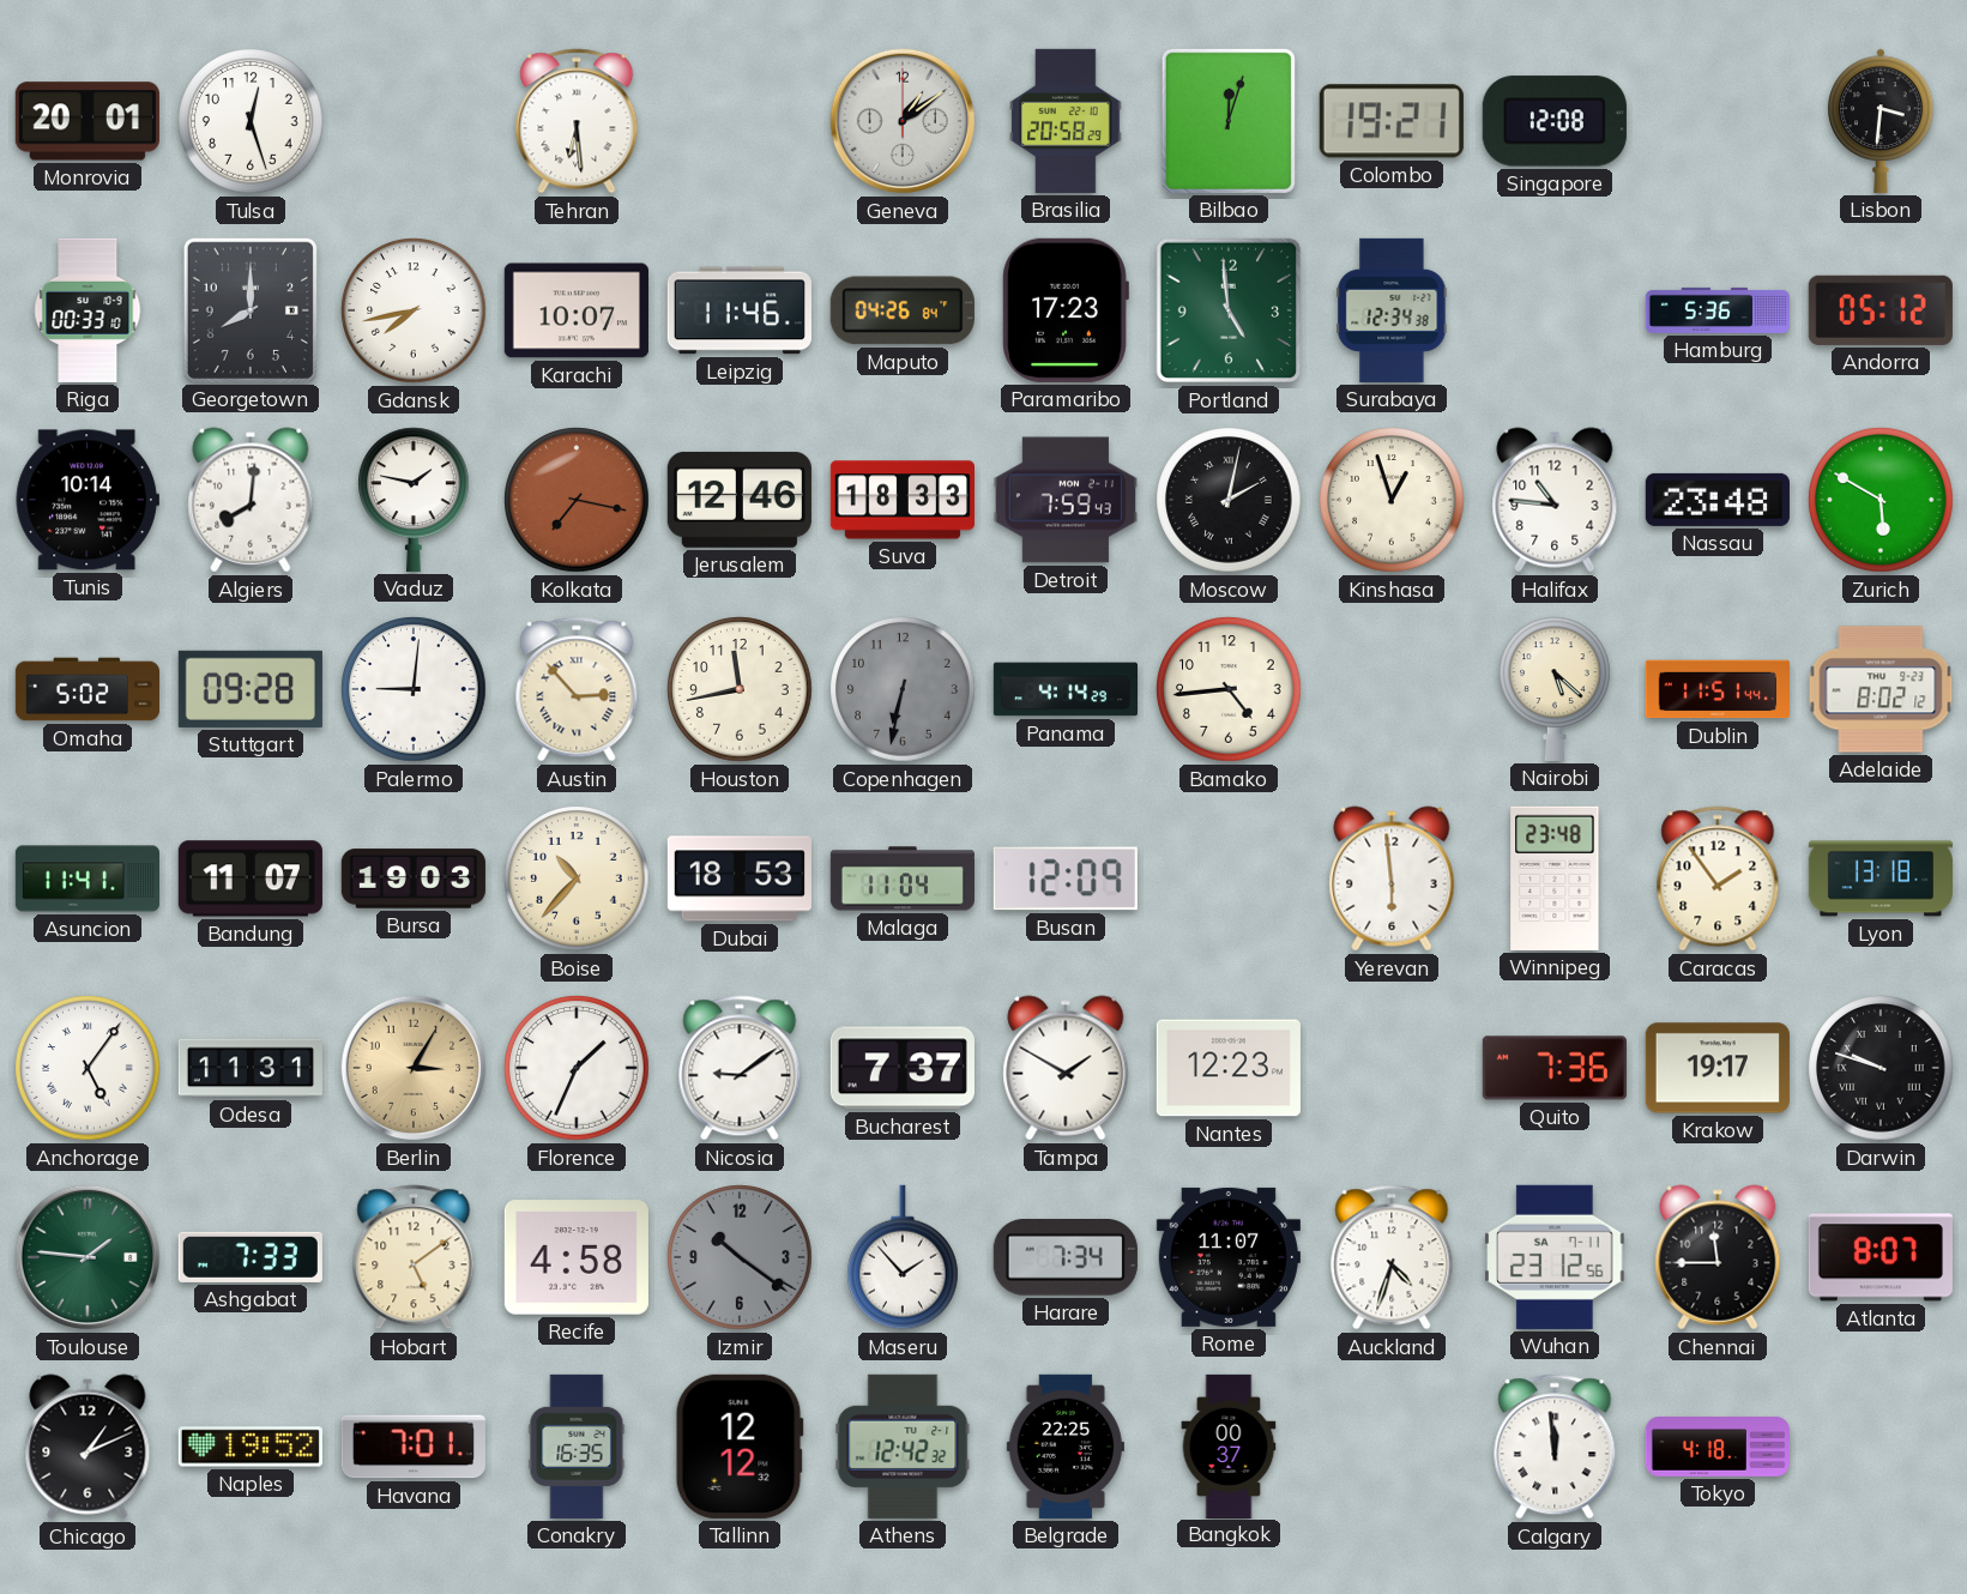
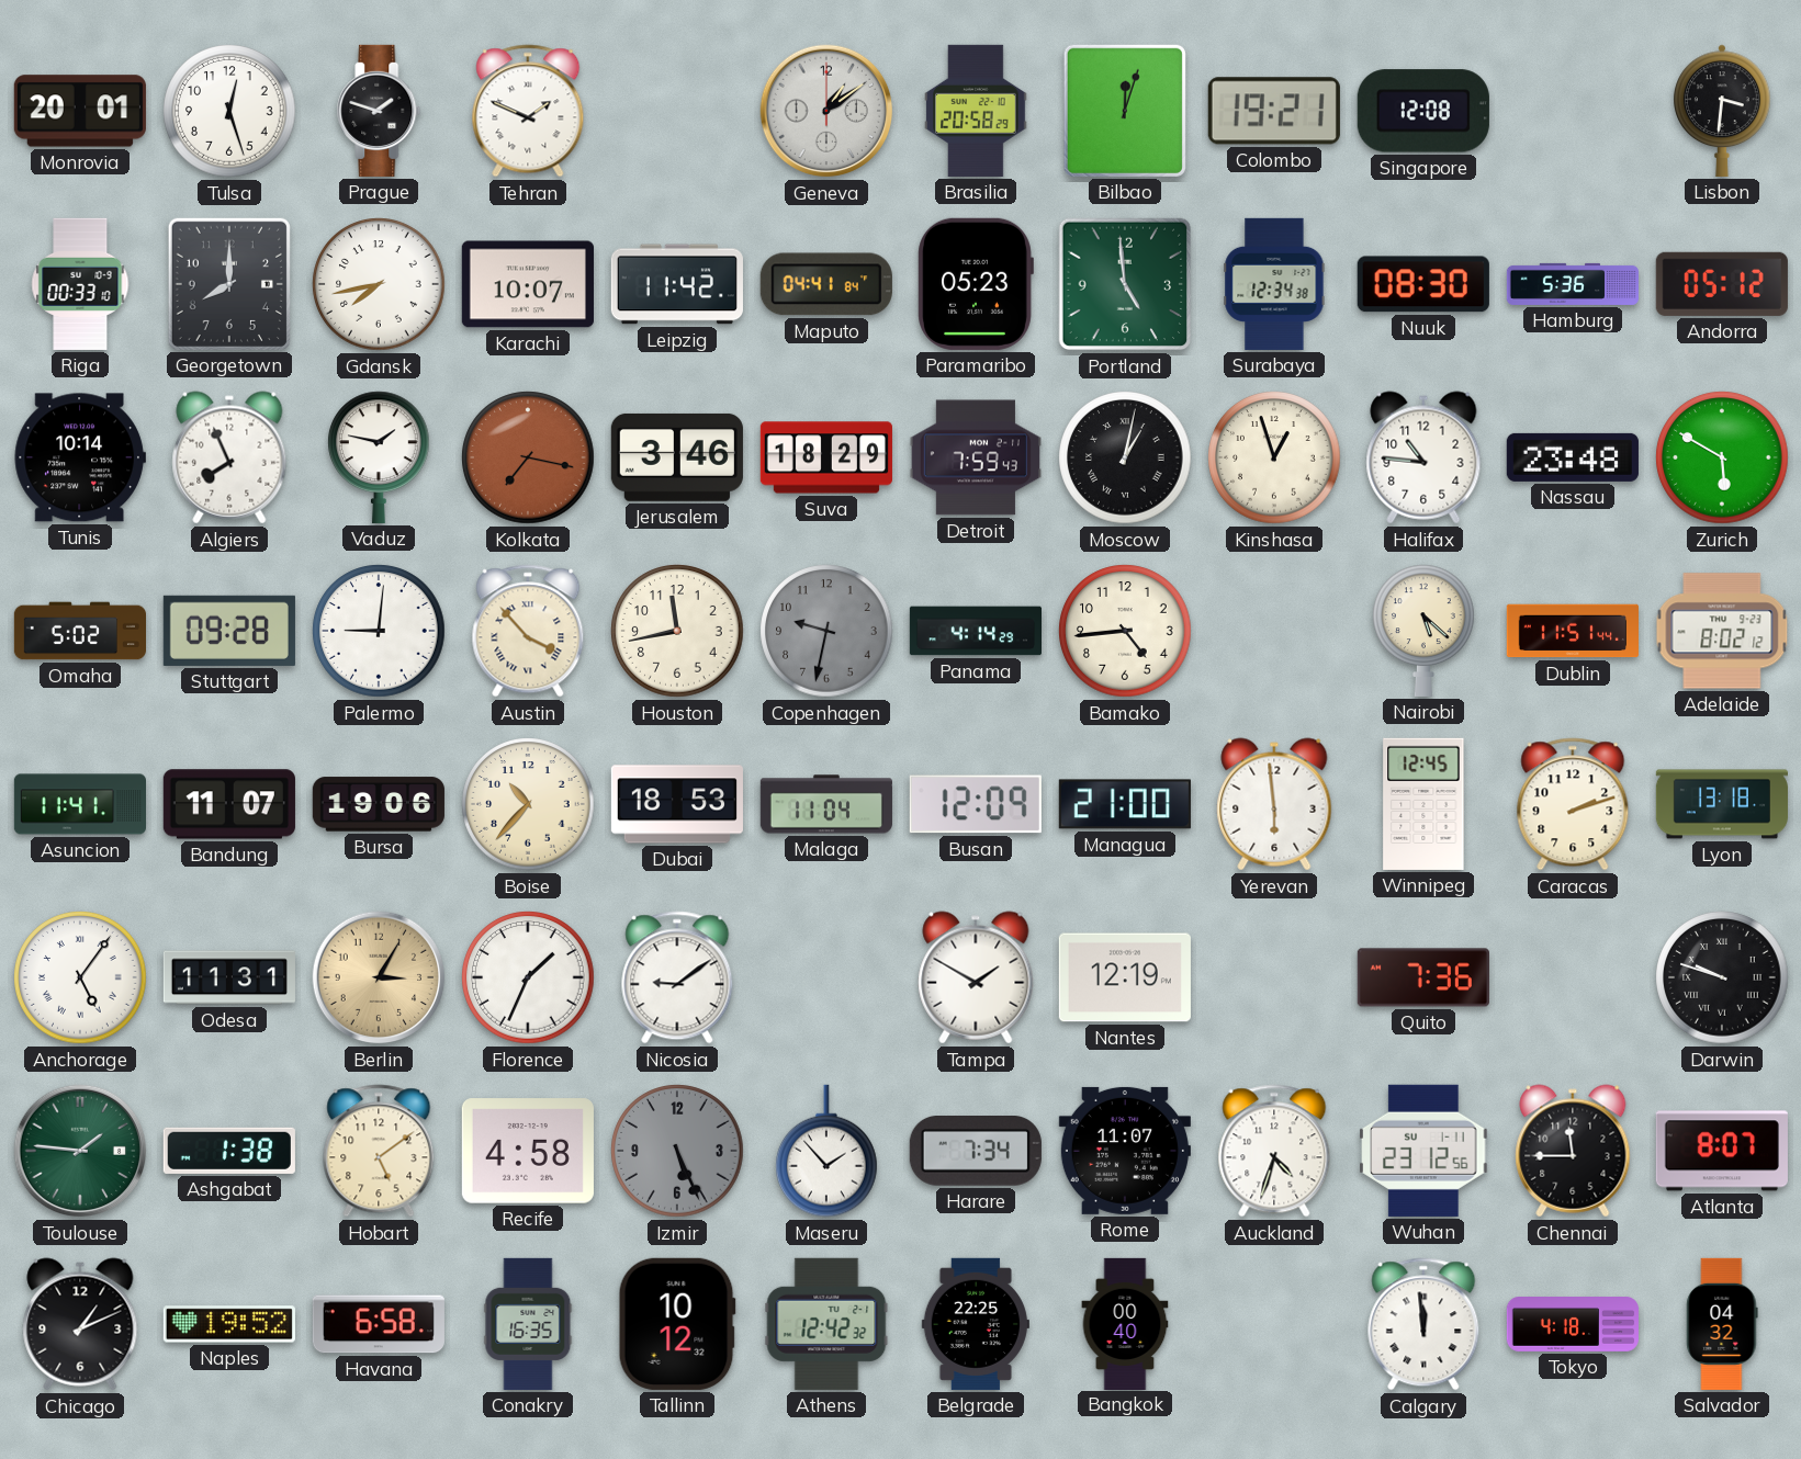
Prague: none -> 1:48 (379, 111)
Tehran: 6:29 -> 1:49 (528, 111)
Leipzig: 11:46 -> 11:42 (677, 284)
Maputo: 04:26 -> 04:41 (826, 284)
Paramaribo: 17:23 -> 05:23 (976, 284)
Nuuk: none -> 08:30 (1423, 284)
Algiers: 8:01 -> 7:56 (229, 457)
Jerusalem: 12:46 -> 3:46 (677, 457)
Suva: 18:33 -> 18:29 (826, 457)
Moscow: 2:02 -> 1:02 (1125, 457)
Austin: 2:53 -> 3:53 (528, 631)
Copenhagen: 6:32 -> 9:32 (826, 631)
Bursa: 19:03 -> 19:06 (379, 804)
Managua: none -> 21:00 (1125, 804)
Winnipeg: 23:48 -> 12:45 (1423, 804)
Caracas: 1:54 -> 2:12 (1573, 804)
Bucharest: 7:37 -> none (903, 1068)
Nantes: 12:23 -> 12:19 (1125, 977)
Krakow: 19:17 -> none (1718, 1068)
Ashgabat: 7:33 -> 1:38 (229, 1151)
Izmir: 10:21 -> 5:26 (677, 1151)
Wuhan date: SA 7-11 -> SU 1-11 (1423, 1151)
Havana: 7:01 -> 6:58 (379, 1324)
Tallinn: 12:12 -> 10:12 (677, 1324)
Bangkok: 00:37 -> 00:40 (1125, 1323)
Salvador: none -> 04:32 (1722, 1324)
